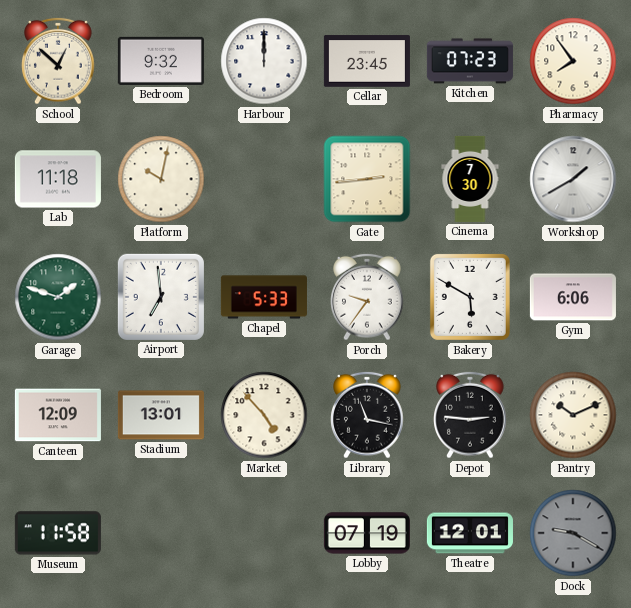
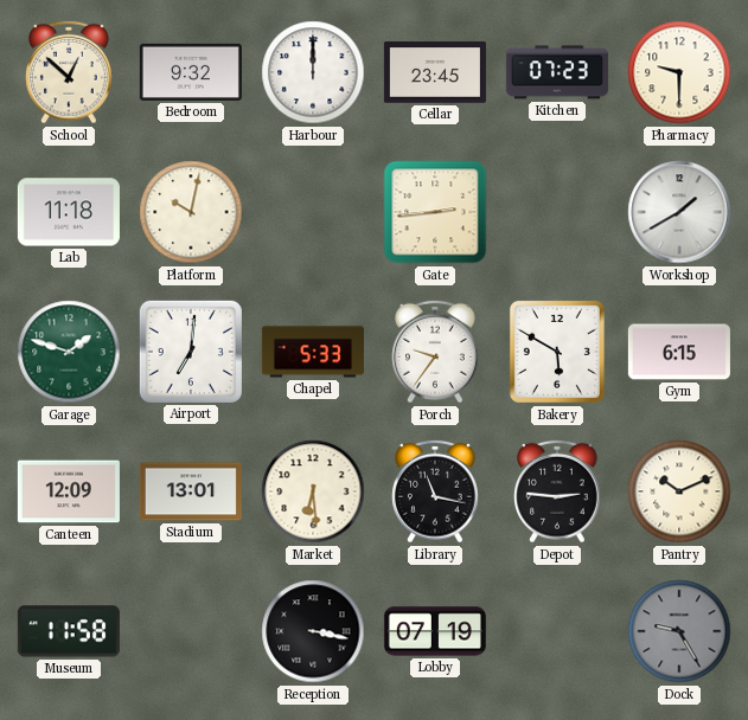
Pharmacy: 7:54 -> 9:30 (679, 72)
Cinema: 7:30 -> none (470, 179)
Airport: 6:59 -> 7:01 (191, 352)
Gym: 6:06 -> 6:15 (679, 352)
Market: 4:53 -> 6:29 (313, 491)
Reception: none -> 3:17 (313, 631)
Theatre: 12:01 -> none (470, 533)
Dock: 9:20 -> 9:25 (679, 631)
